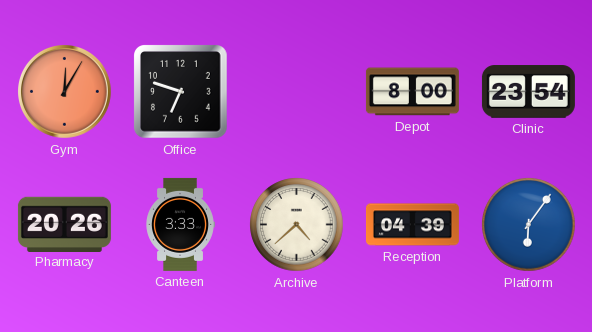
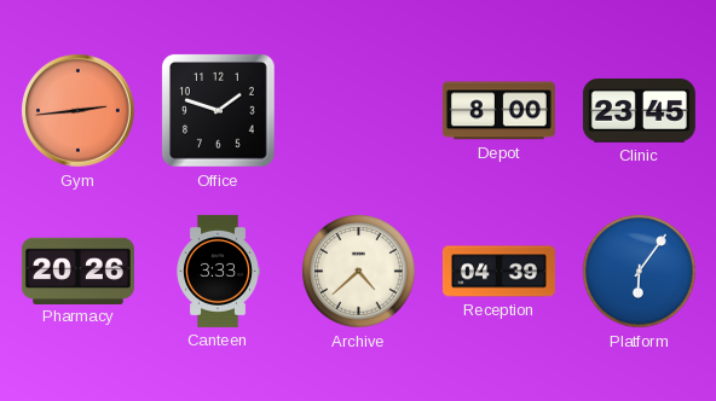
Gym: 12:05 -> 2:44 (79, 111)
Office: 6:48 -> 1:48 (219, 111)
Clinic: 23:54 -> 23:45 (639, 111)
